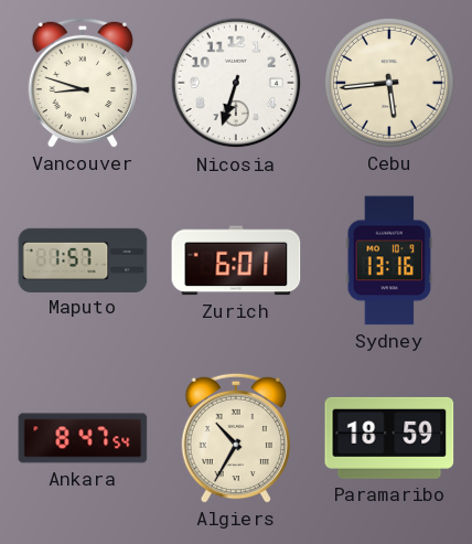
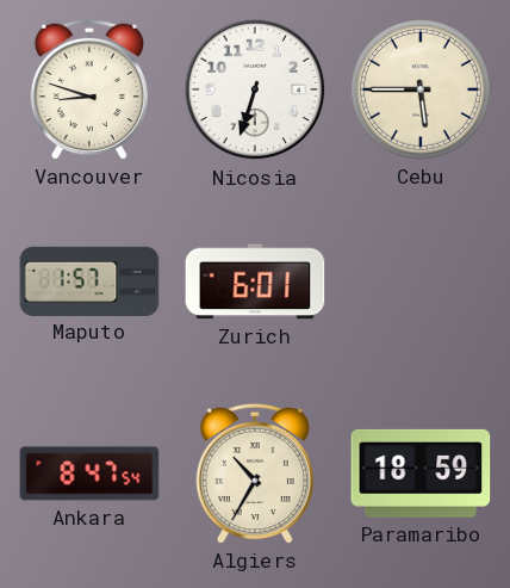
Cebu: 5:44 -> 5:45 (421, 89)
Sydney: 13:16 -> none (389, 260)
